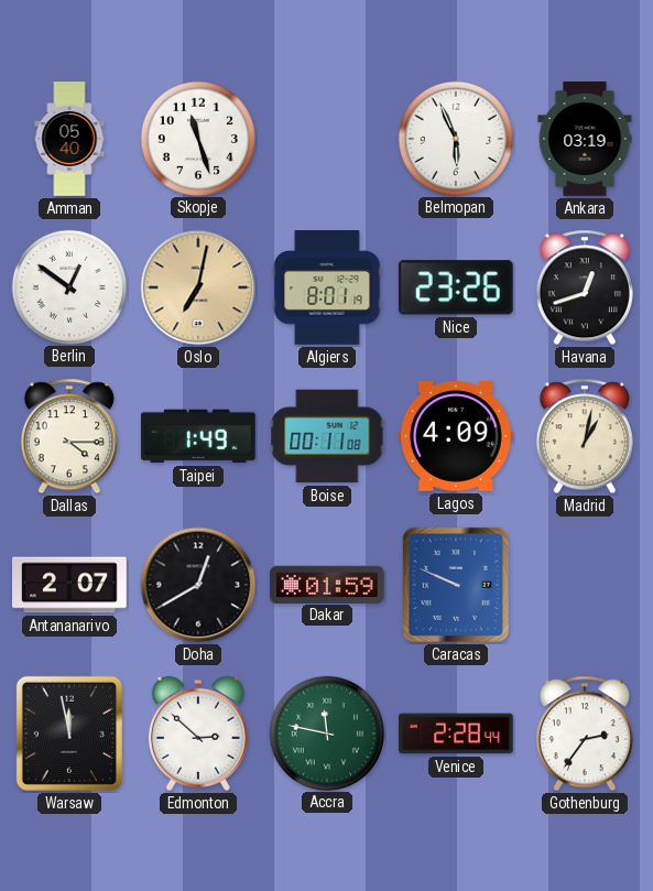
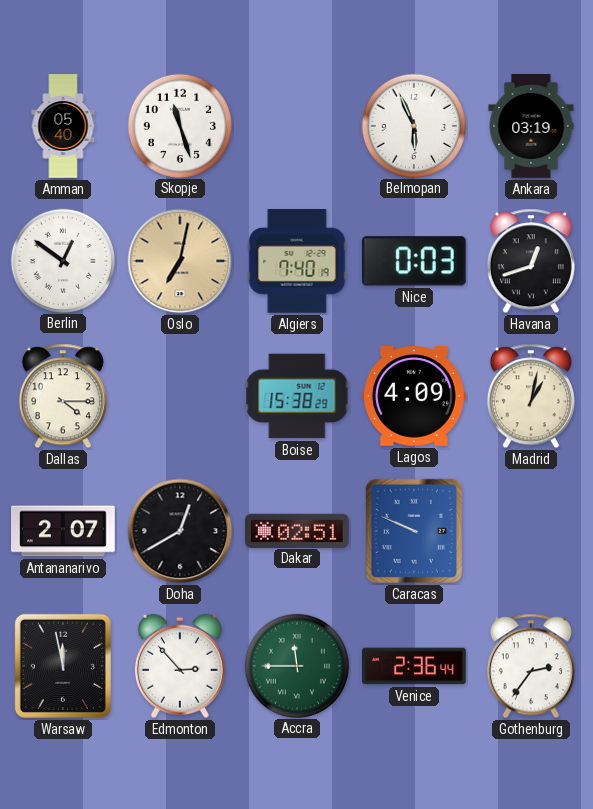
Algiers: 8:01 -> 7:40 (297, 261)
Nice: 23:26 -> 0:03 (414, 261)
Taipei: 1:49 -> none (199, 436)
Boise: 00:11 -> 15:38 (297, 396)
Dakar: 01:59 -> 02:51 (298, 530)
Edmonton: 2:52 -> 2:53 (180, 666)
Accra: 11:47 -> 11:45 (296, 665)
Venice: 2:28 -> 2:36 (415, 666)
